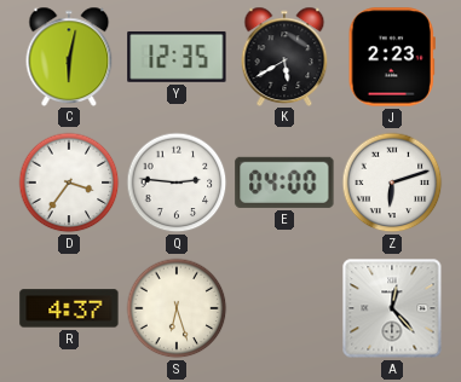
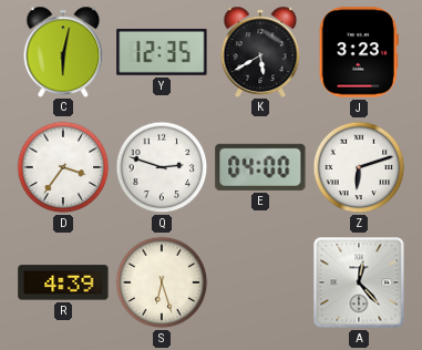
J: 2:23 -> 3:23 (359, 52)
Q: 2:46 -> 2:48 (162, 167)
R: 4:37 -> 4:39 (63, 282)
